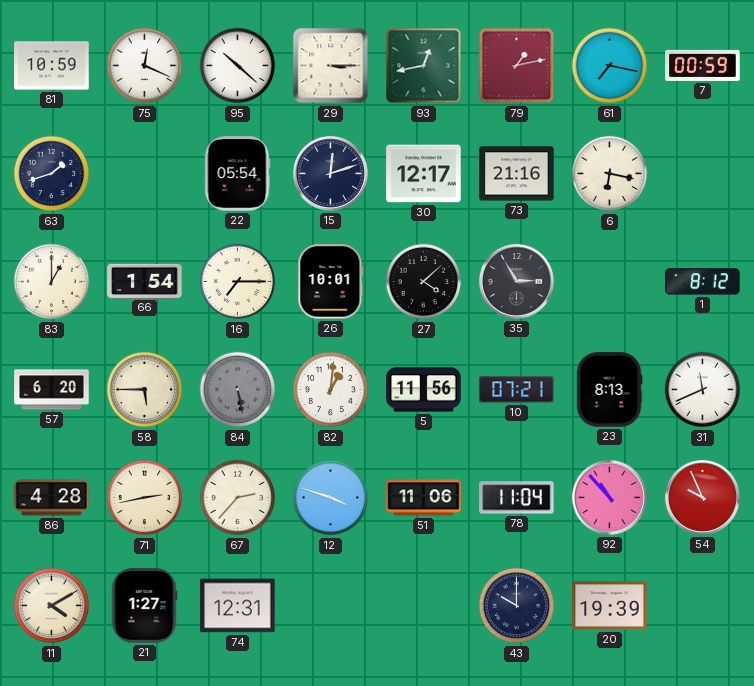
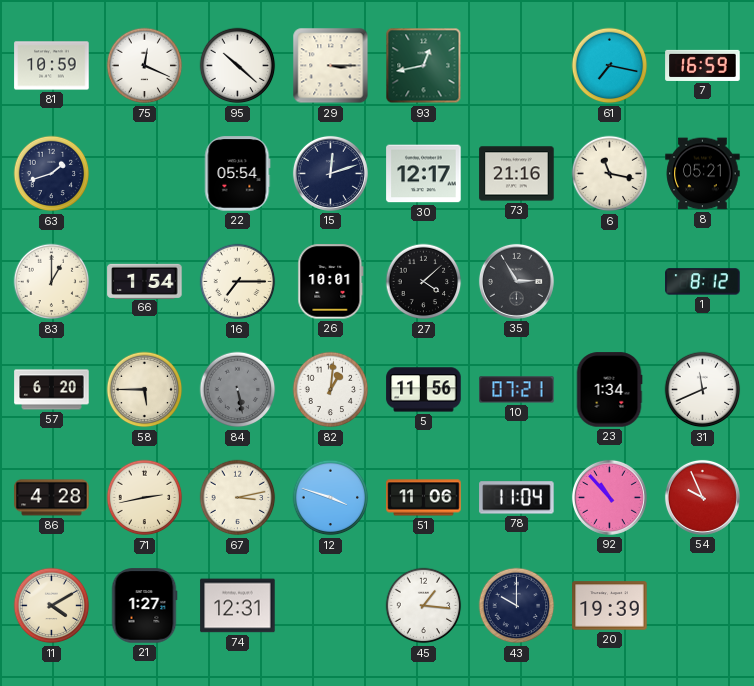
79: 1:13 -> none (517, 66)
7: 00:59 -> 16:59 (703, 65)
6: 6:17 -> 11:17 (610, 174)
8: none -> 05:21 (703, 174)
23: 8:13 -> 1:34 (609, 390)
67: 2:37 -> 3:13 (238, 498)
45: none -> 1:16 (424, 606)
